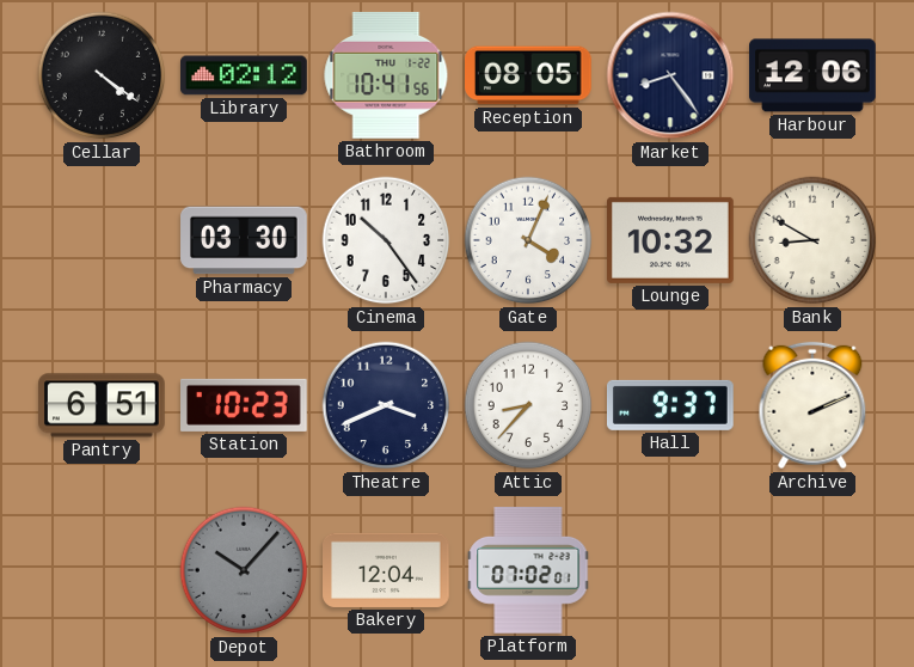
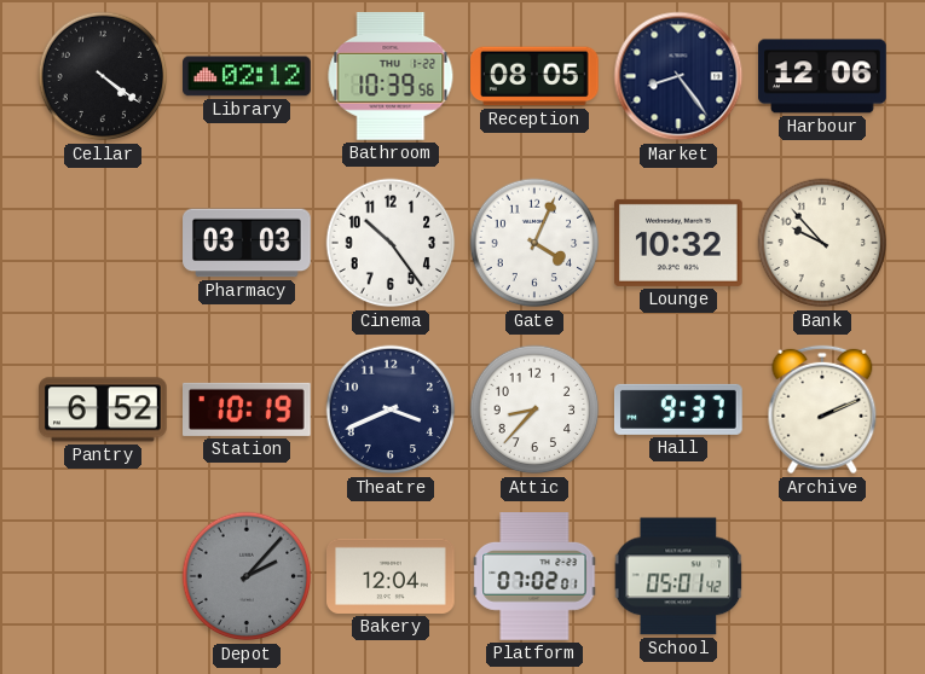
Bathroom: 10:41 -> 10:39 (391, 76)
Pharmacy: 03:30 -> 03:03 (247, 243)
Bank: 8:50 -> 9:53 (822, 243)
Pantry: 6:51 -> 6:52 (104, 409)
Station: 10:23 -> 10:19 (248, 409)
Depot: 10:07 -> 2:07 (247, 576)
School: none -> 05:01 (678, 576)
